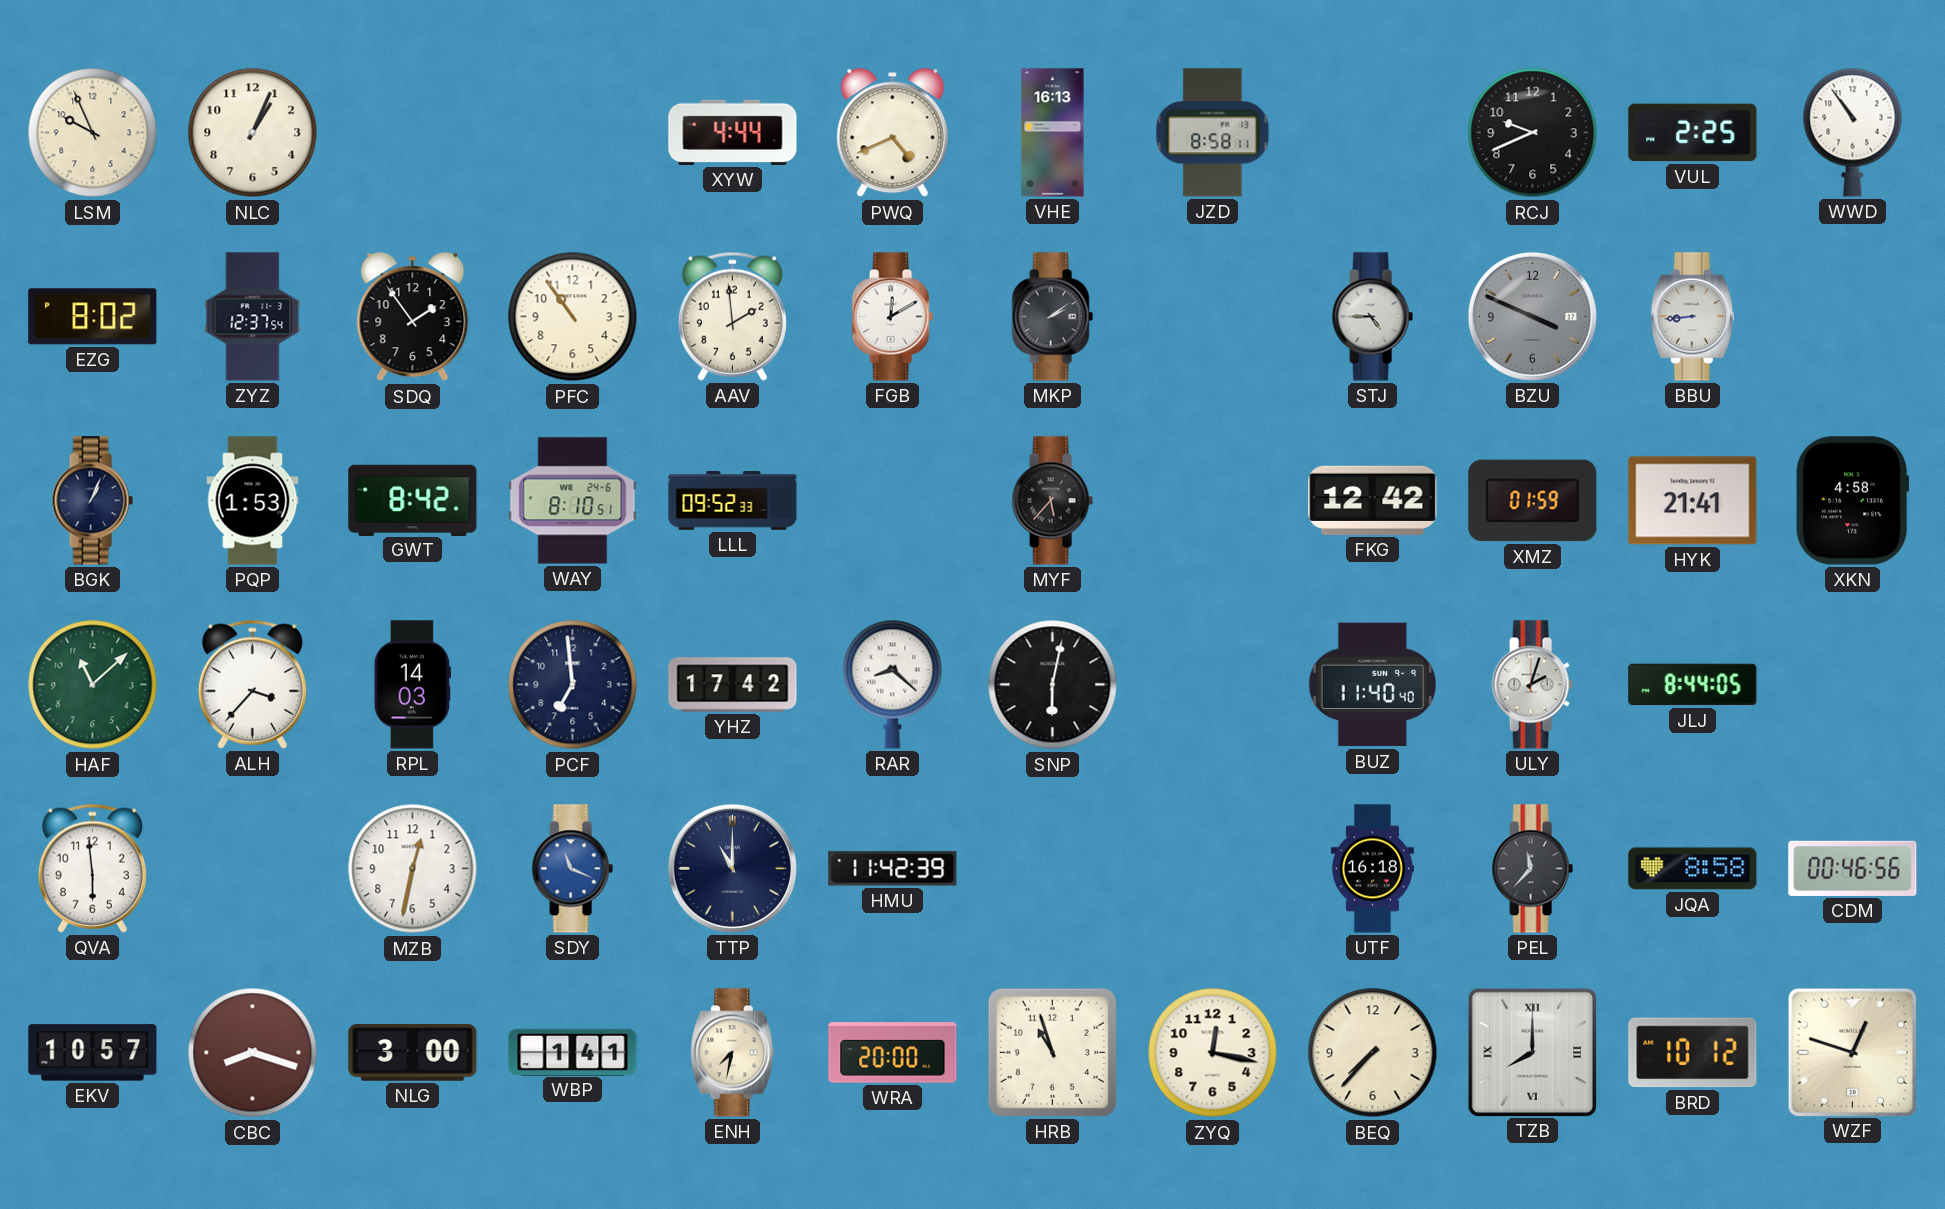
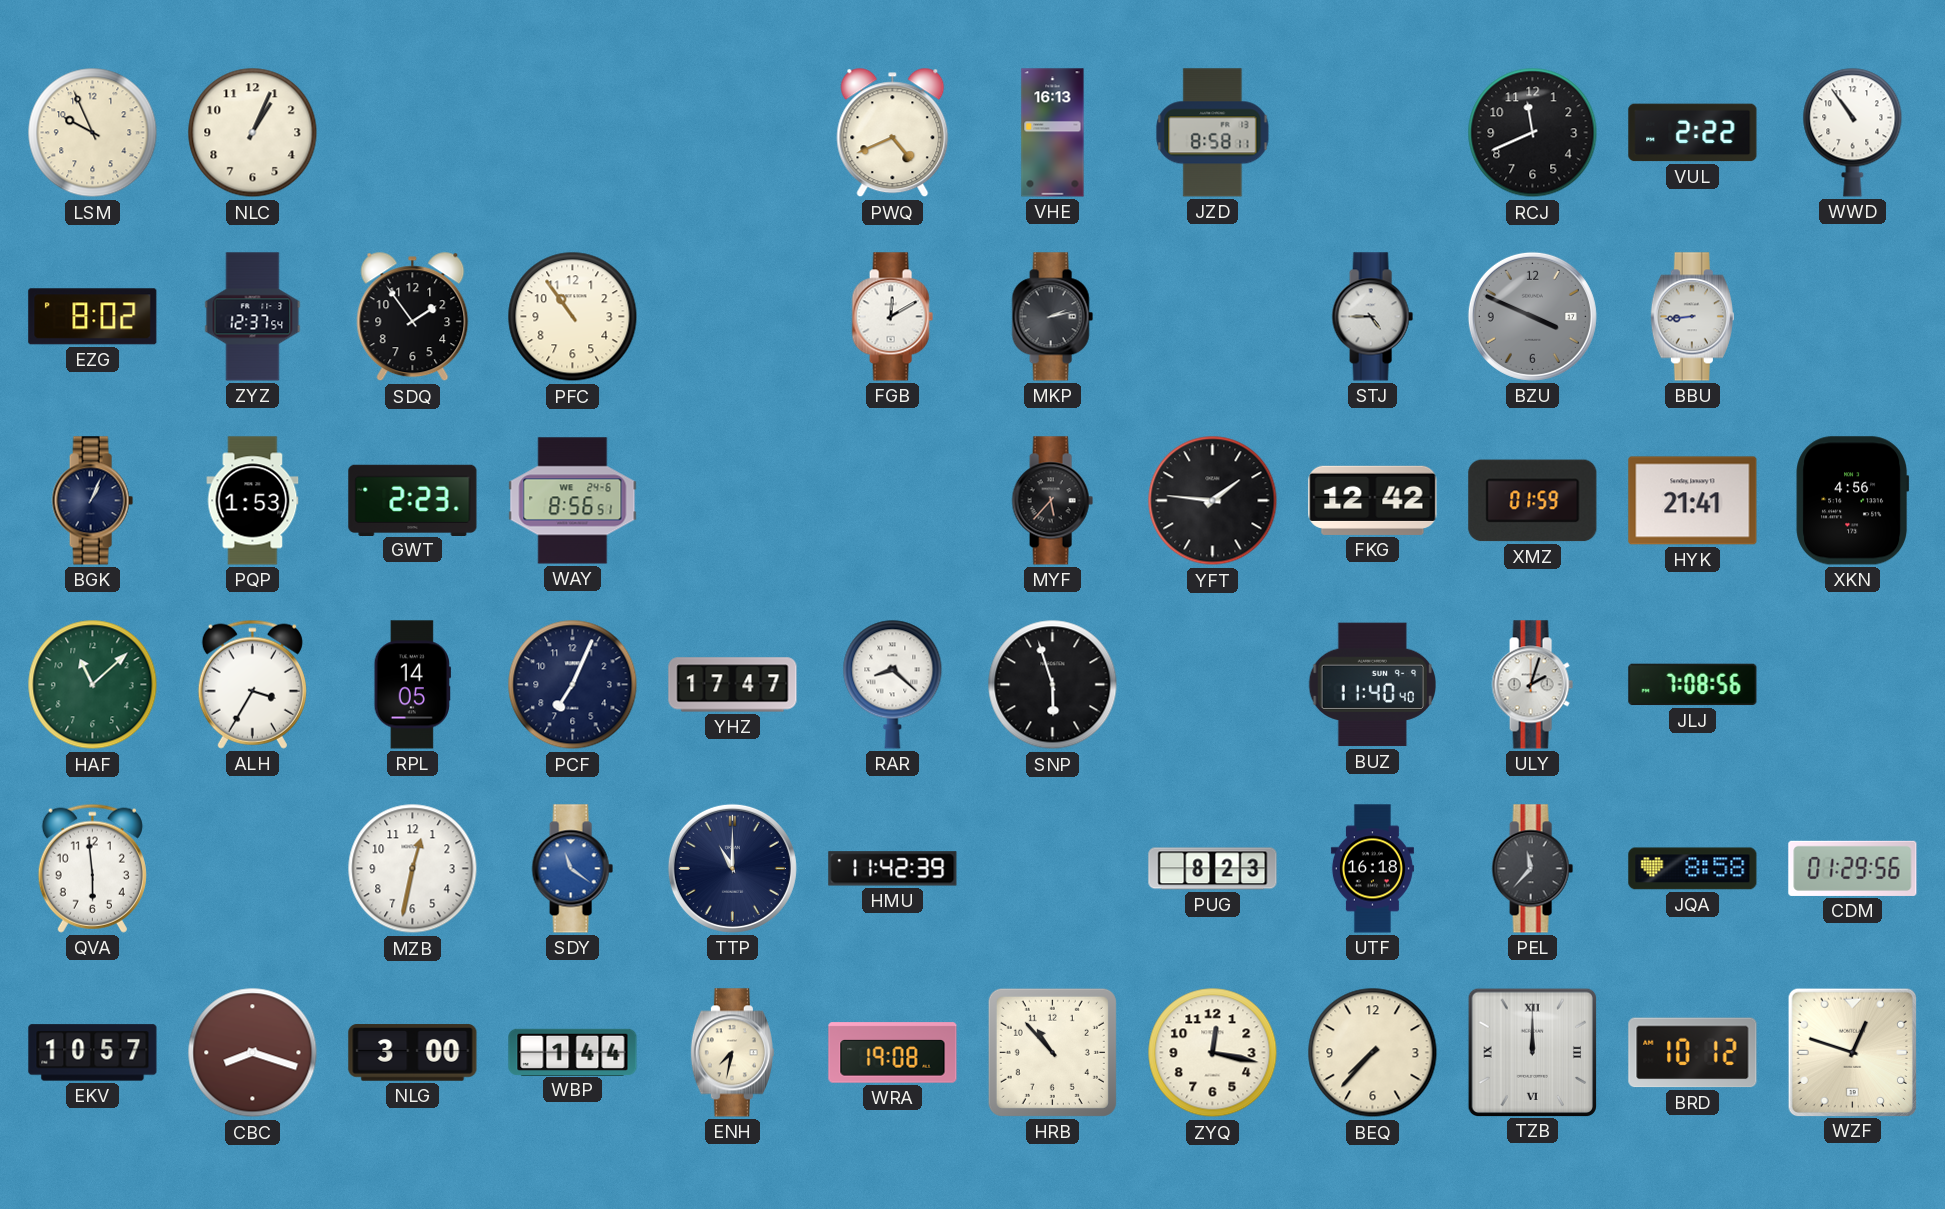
XYW: 4:44 -> none (733, 132)
RCJ: 9:41 -> 11:41 (1533, 133)
VUL: 2:25 -> 2:22 (1693, 133)
AAV: 1:59 -> none (732, 316)
MKP: 2:09 -> 2:13 (1052, 317)
GWT: 8:42 -> 2:23 (413, 500)
WAY: 8:10 -> 8:56 (573, 501)
LLL: 09:52 -> none (733, 501)
YFT: none -> 1:46 (1213, 501)
XKN: 4:58 -> 4:56 (1853, 501)
ALH: 3:37 -> 3:35 (252, 684)
RPL: 14:03 -> 14:05 (412, 685)
PCF: 6:59 -> 7:04 (573, 685)
YHZ: 17:42 -> 17:47 (733, 685)
SNP: 6:02 -> 5:57 (1053, 685)
JLJ: 8:44 -> 7:08 (1693, 685)
SDY: 11:19 -> 11:21 (572, 869)
PUG: none -> 8:23 (1213, 869)
CDM: 00:46 -> 01:29 (1853, 868)
WBP: 1:41 -> 1:44 (573, 1052)
WRA: 20:00 -> 19:08 (893, 1053)
HRB: 10:57 -> 10:53 (1052, 1052)
TZB: 8:00 -> 12:00 (1532, 1052)
